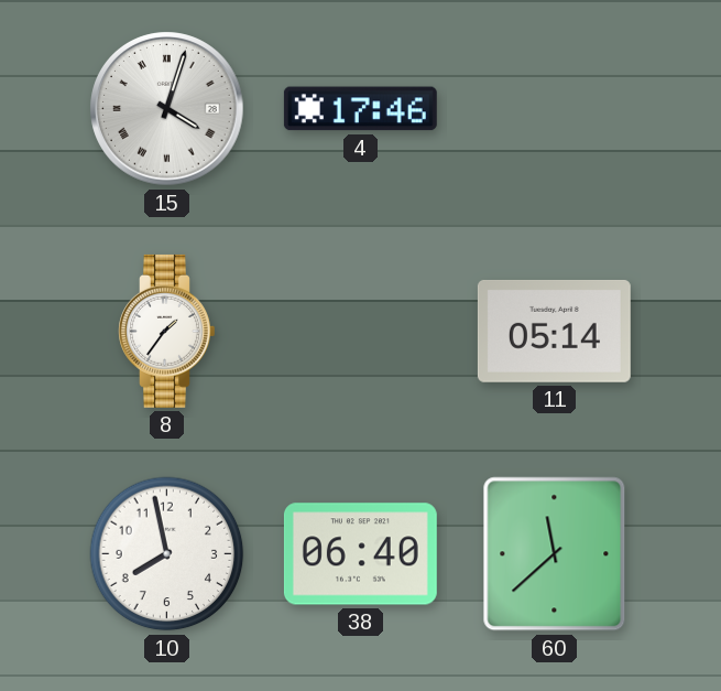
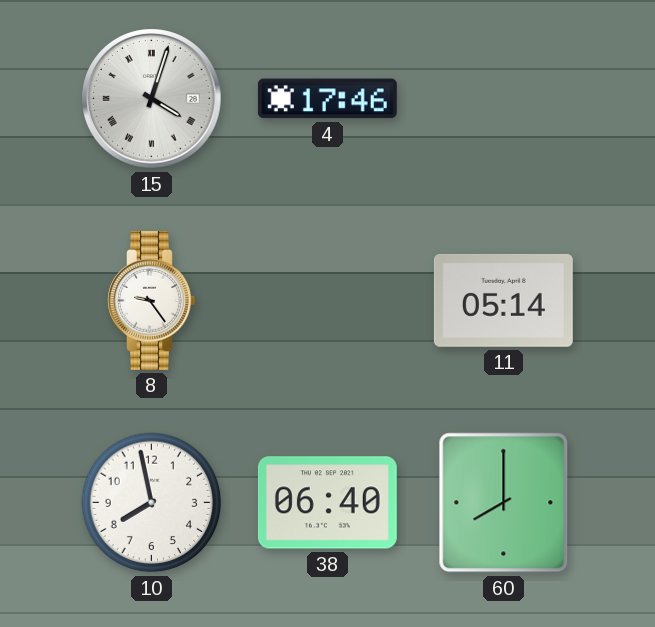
8: 1:36 -> 9:24 (152, 300)
60: 11:38 -> 8:00 (504, 503)
